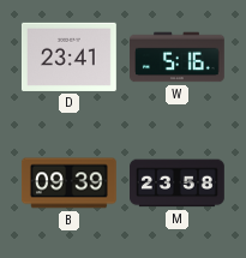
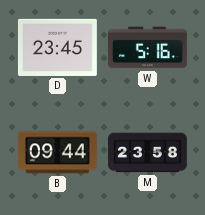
D: 23:41 -> 23:45 (57, 47)
B: 09:39 -> 09:44 (57, 153)
